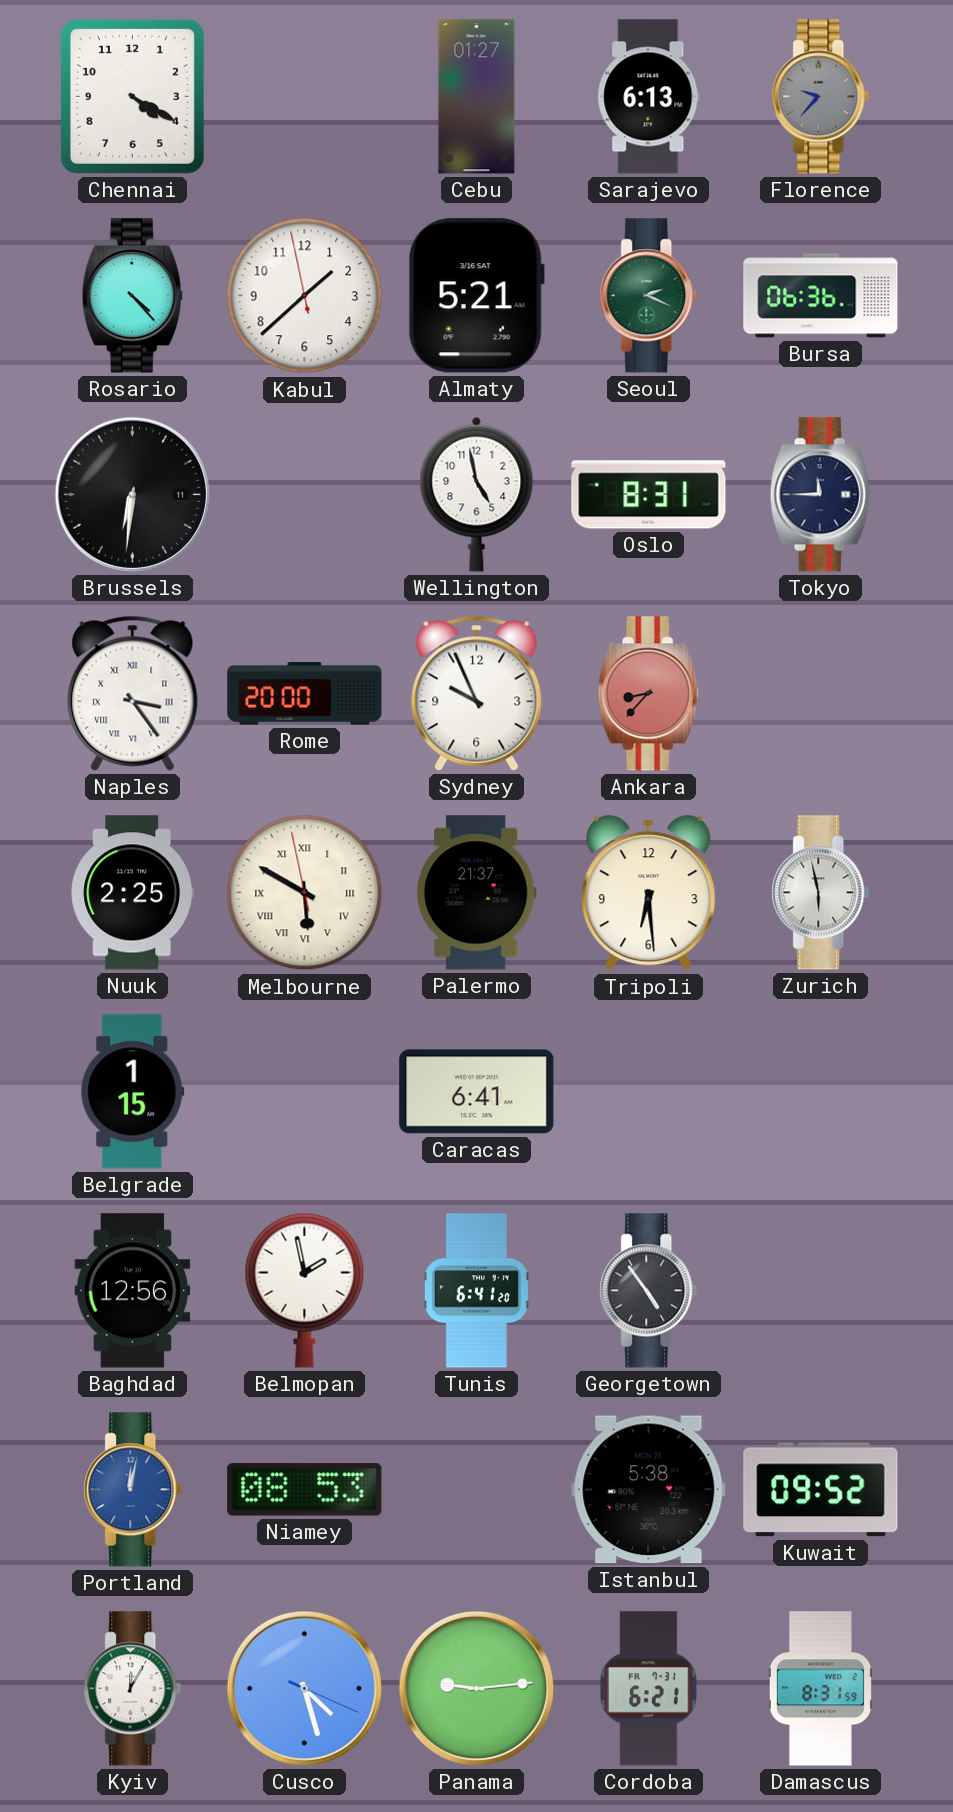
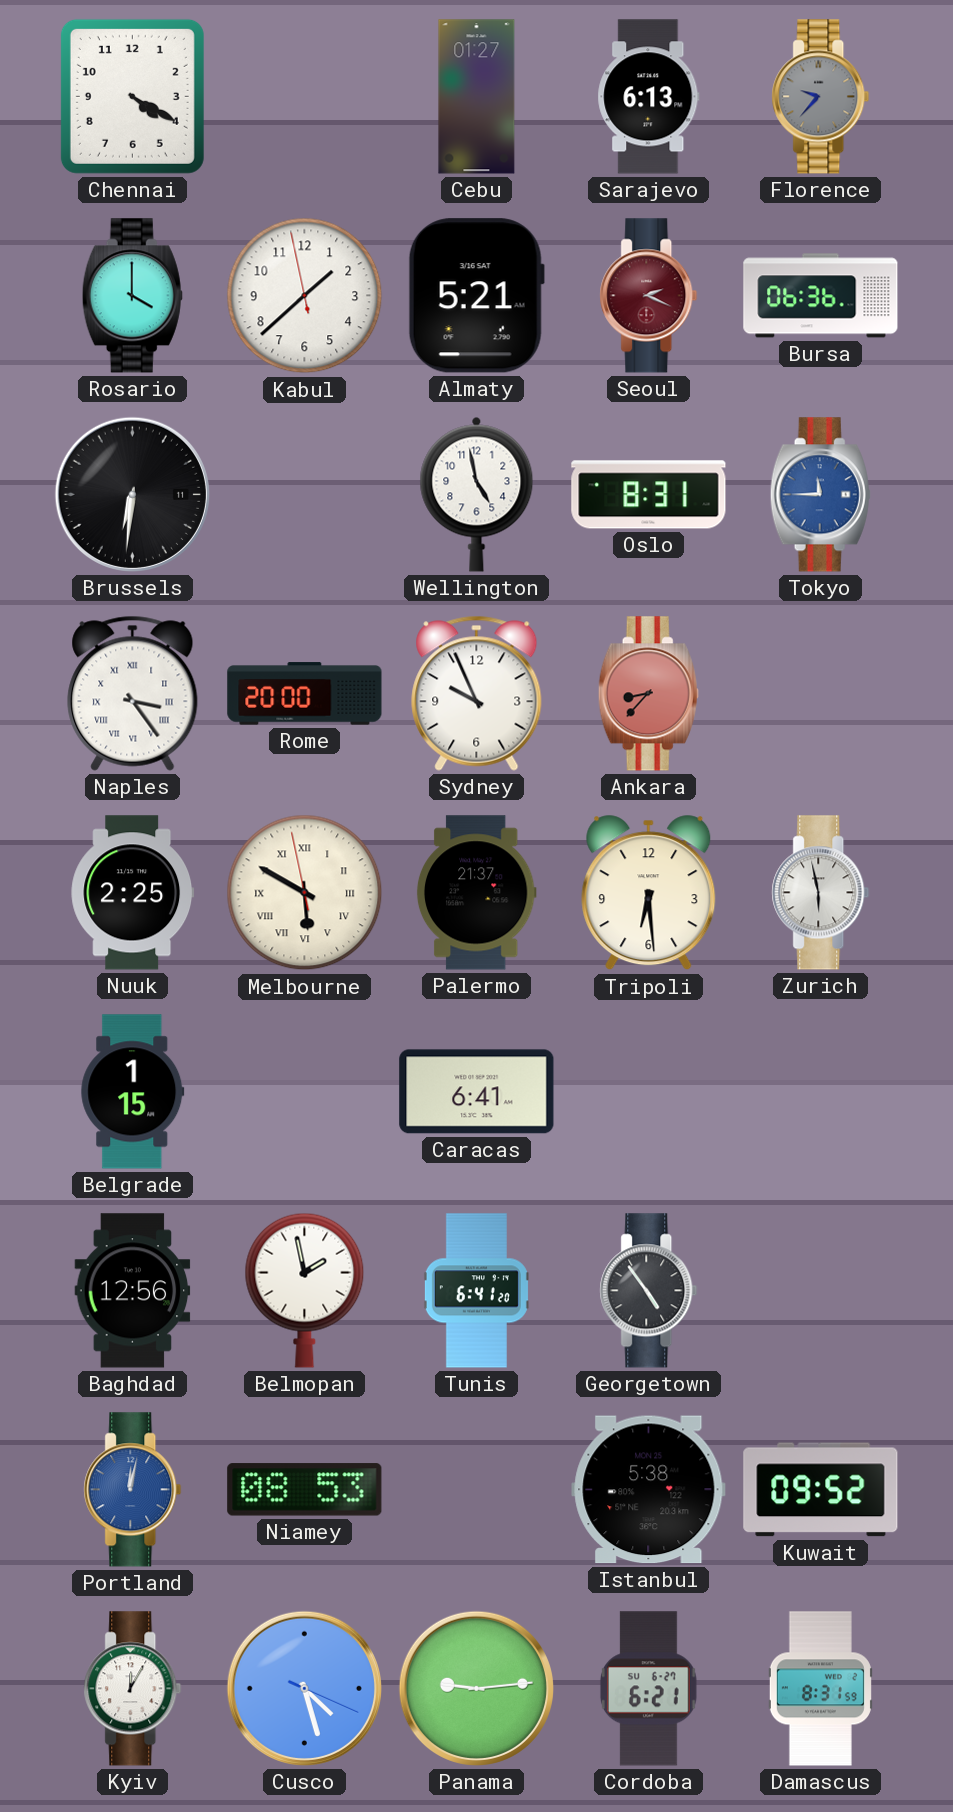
Rosario: 4:23 -> 4:00 (132, 296)
Seoul dial: green -> burgundy (649, 296)
Tokyo dial: navy -> blue (820, 495)
Cordoba date: FR 7-31 -> SU 6-27 (649, 1689)
